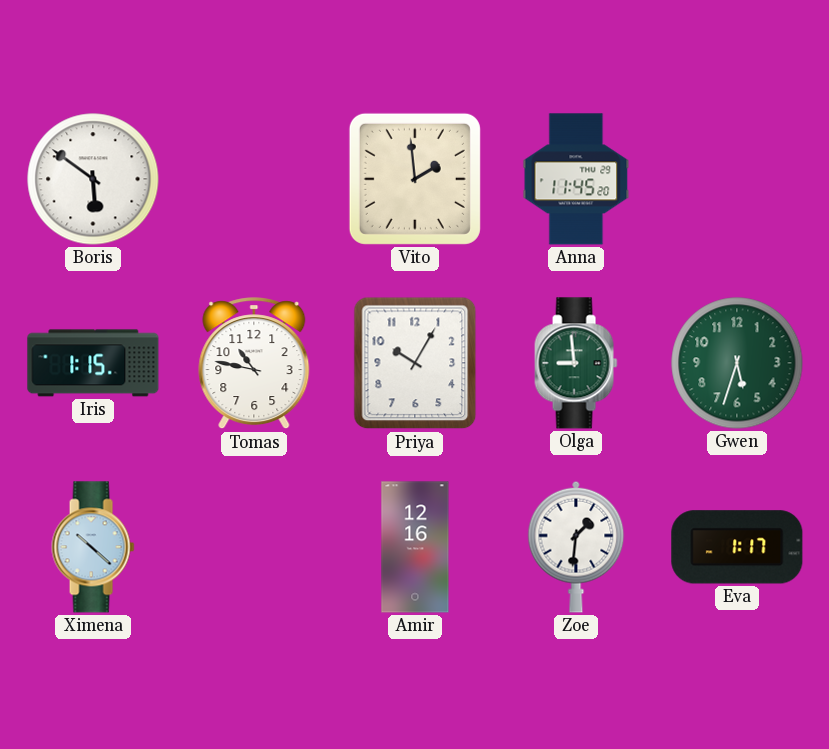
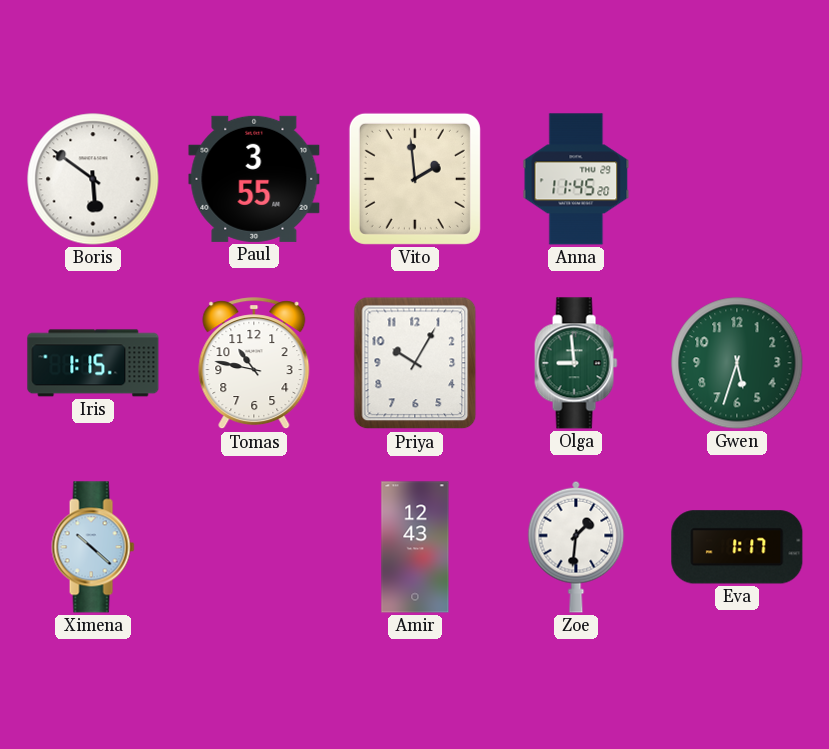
Paul: none -> 3:55 (254, 179)
Amir: 12:16 -> 12:43 (415, 547)
